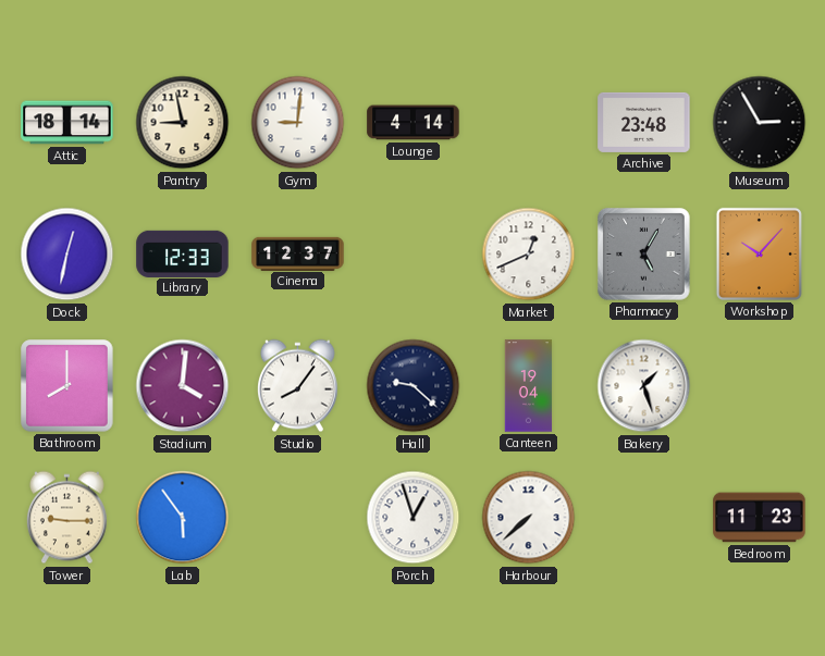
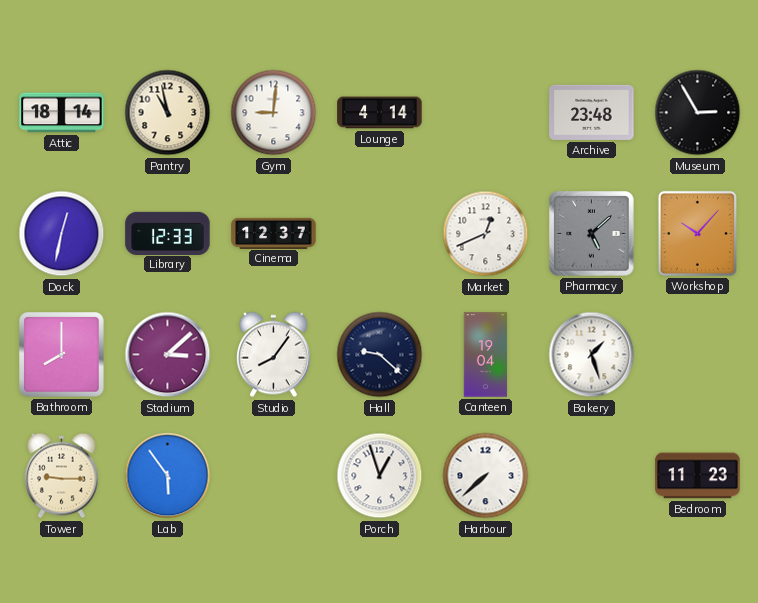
Pantry: 8:58 -> 10:58 (168, 113)
Pharmacy: 5:05 -> 5:08 (592, 234)
Stadium: 4:01 -> 3:08 (168, 355)
